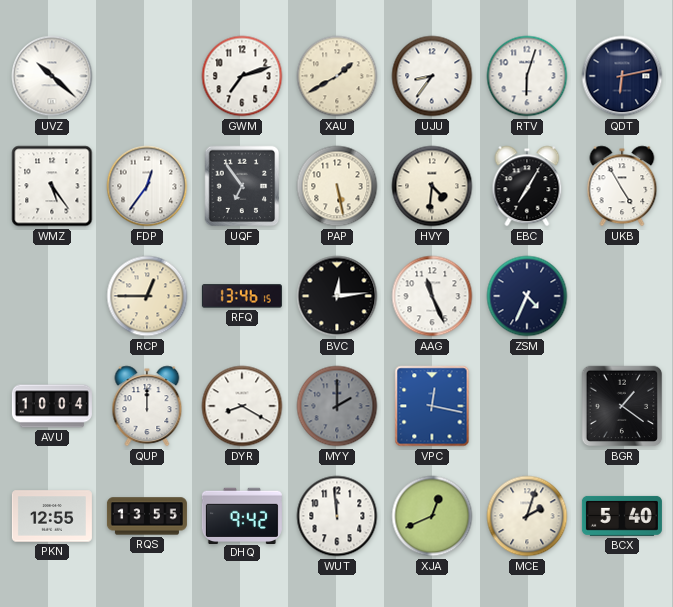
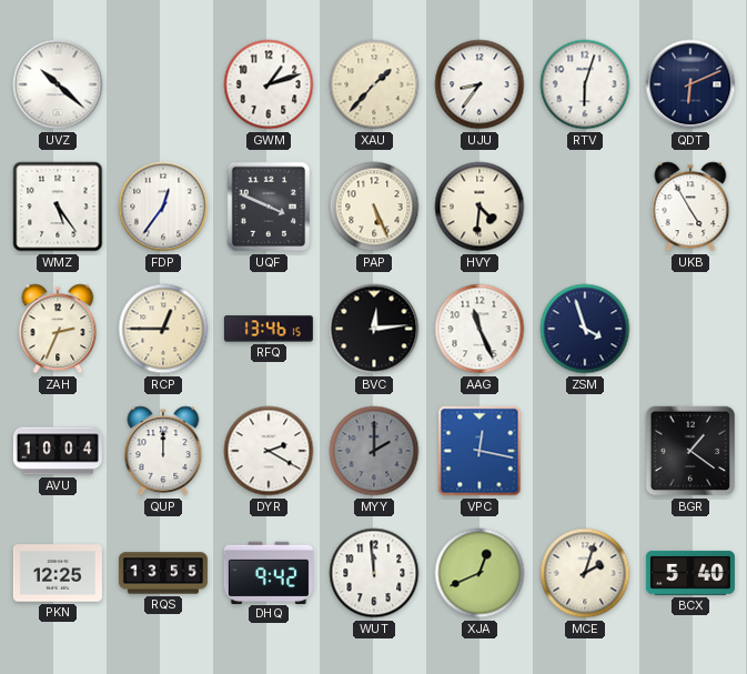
GWM: 7:12 -> 1:12 (269, 84)
XAU: 1:40 -> 1:37 (374, 84)
QDT: 6:13 -> 6:11 (690, 84)
UQF: 6:54 -> 3:49 (269, 207)
PAP: 5:28 -> 5:26 (374, 207)
EBC: 7:05 -> none (527, 186)
ZAH: none -> 2:34 (58, 329)
ZSM: 4:34 -> 3:57 (585, 329)
DYR: 8:20 -> 2:20 (269, 451)
PKN: 12:55 -> 12:25 (58, 573)
